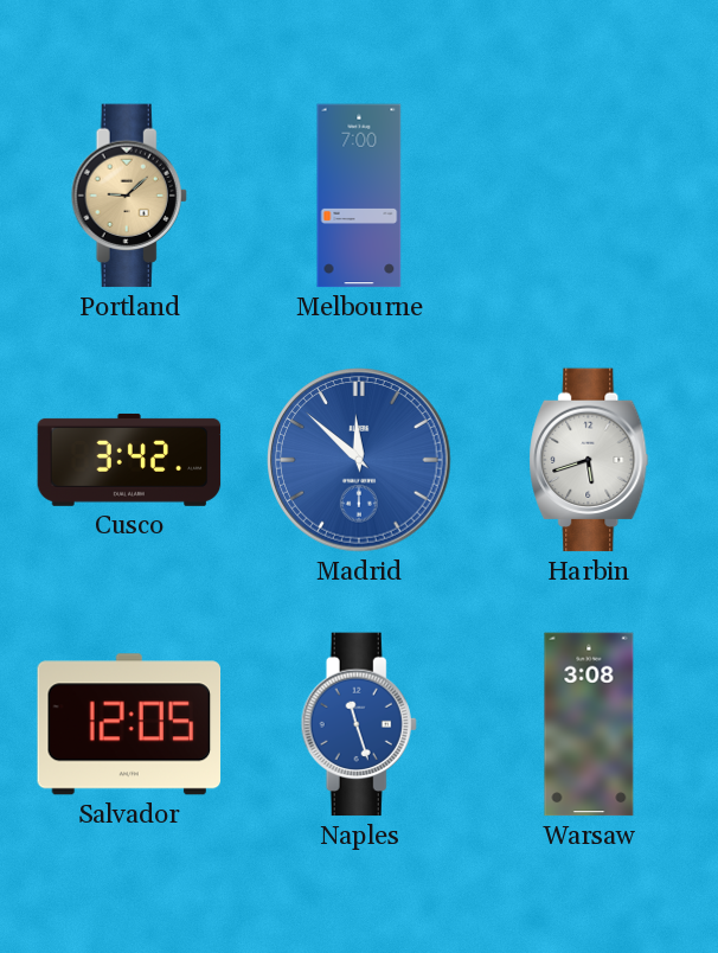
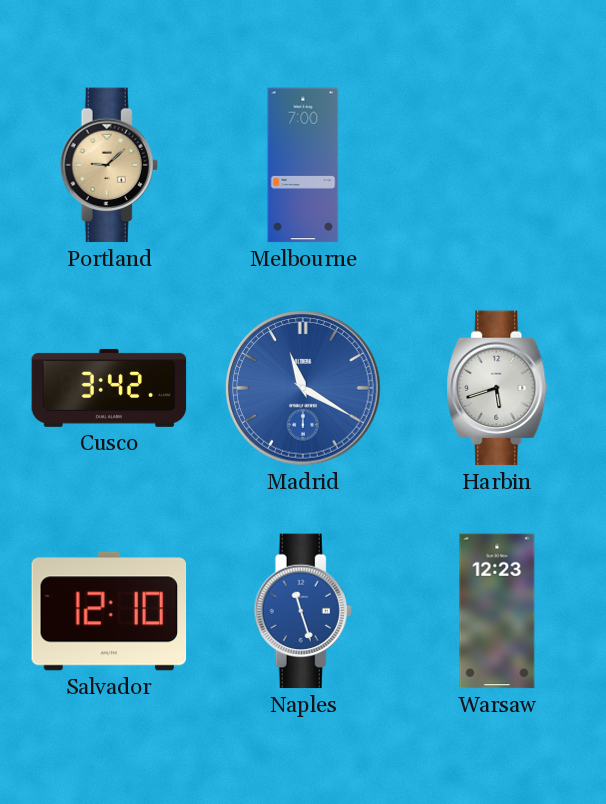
Madrid: 11:52 -> 11:20 (303, 388)
Salvador: 12:05 -> 12:10 (109, 611)
Warsaw: 3:08 -> 12:23 (497, 611)
